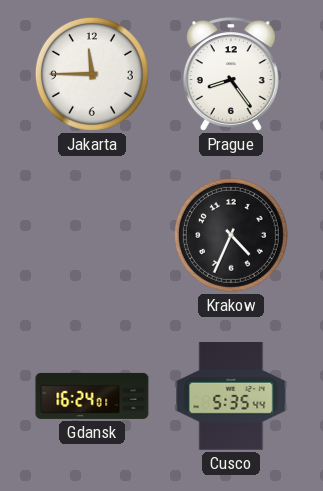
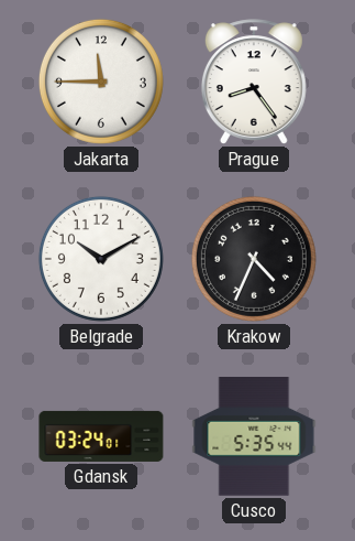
Belgrade: none -> 10:10 (101, 259)
Gdansk: 16:24 -> 03:24 (101, 436)
